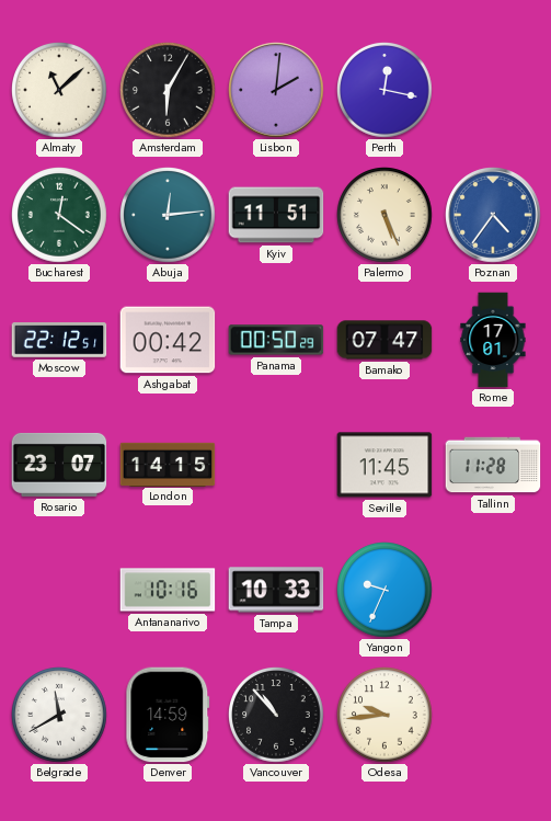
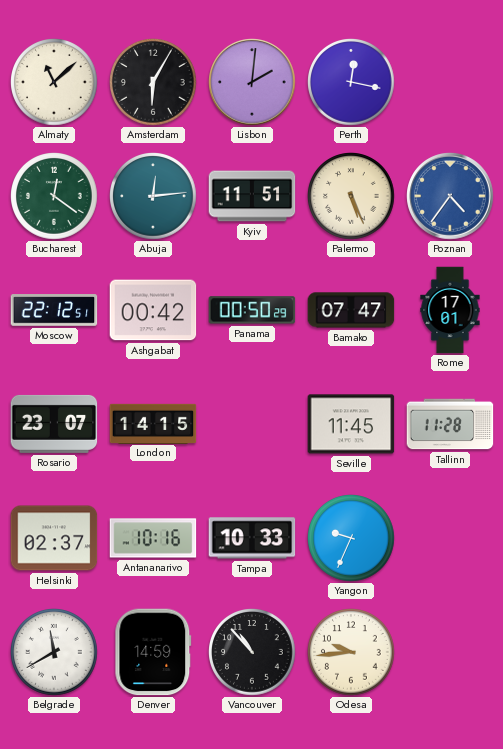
Helsinki: none -> 02:37 (54, 538)
